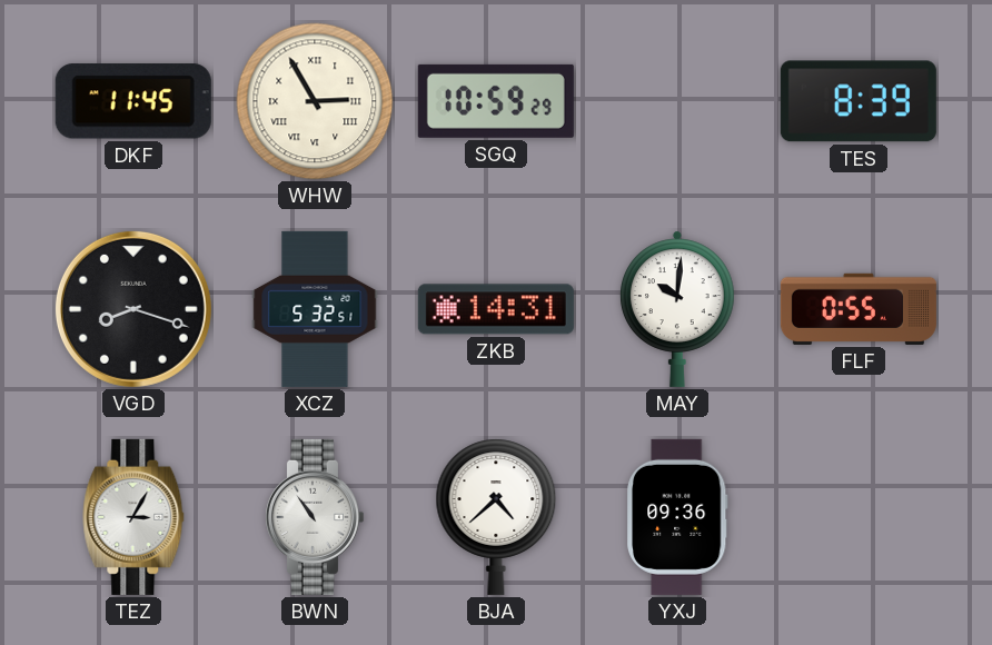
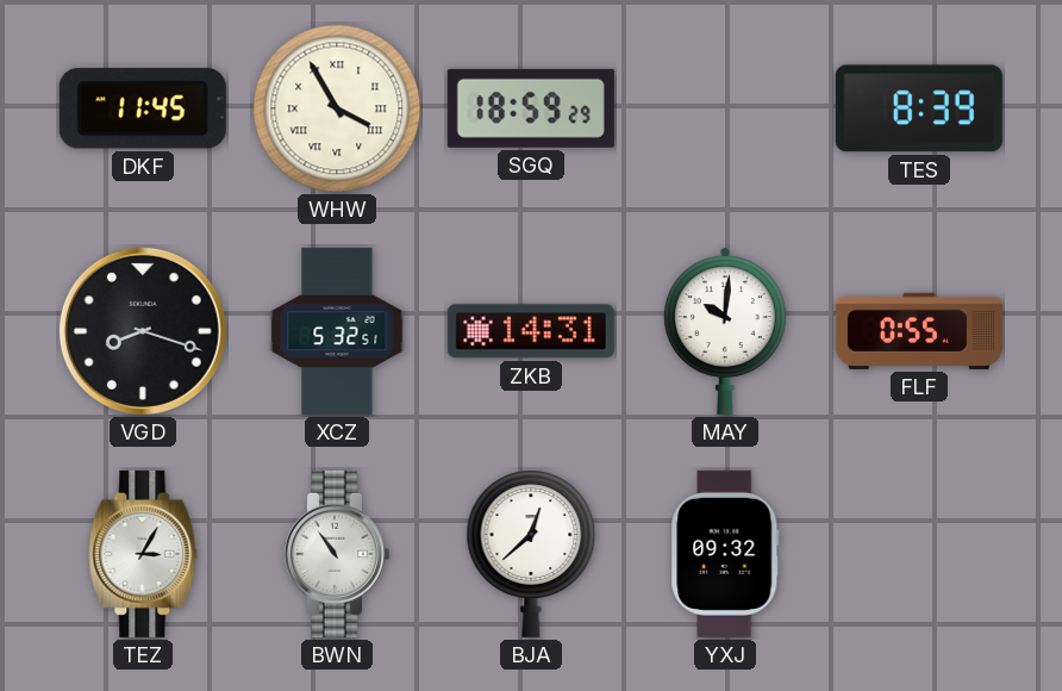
WHW: 2:55 -> 3:55 (337, 108)
SGQ: 10:59 -> 18:59 (531, 108)
BJA: 4:38 -> 12:38 (531, 554)
YXJ: 09:36 -> 09:32 (726, 554)
